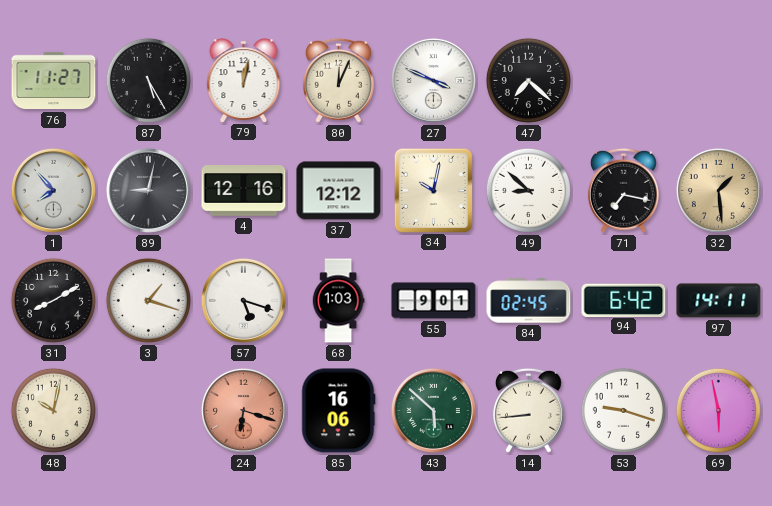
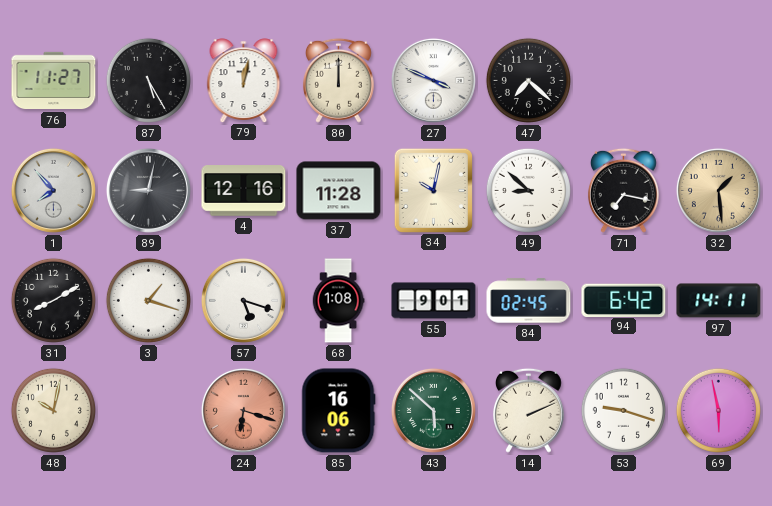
80: 12:04 -> 12:00 (338, 80)
37: 12:12 -> 11:28 (339, 191)
68: 1:03 -> 1:08 (338, 301)
14: 8:44 -> 2:11 (528, 410)
